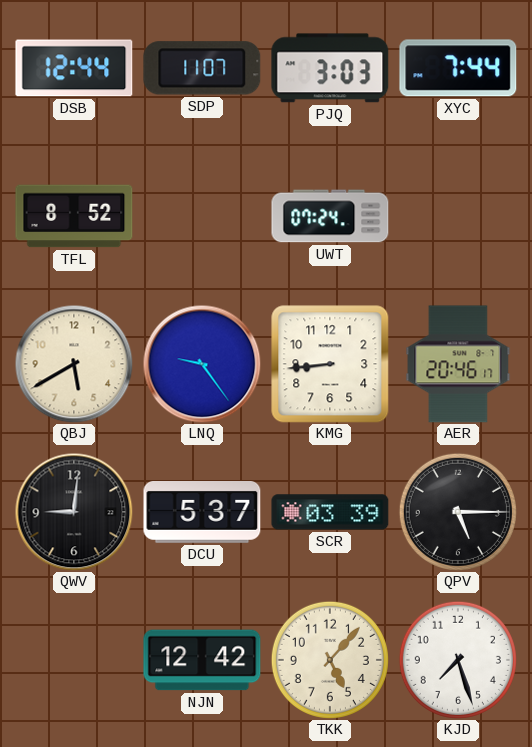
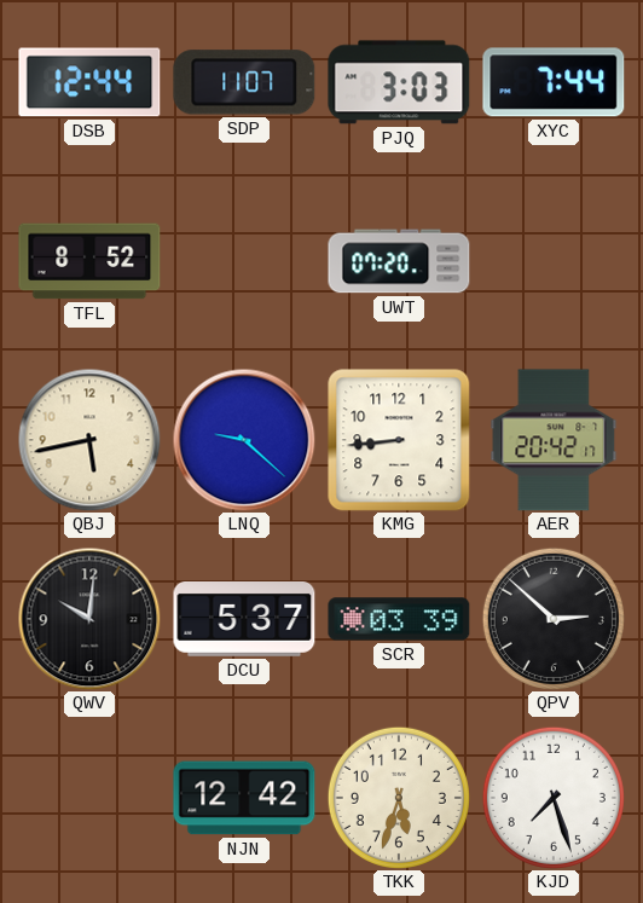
UWT: 07:24 -> 07:20 (399, 261)
QBJ: 5:40 -> 5:43 (89, 440)
LNQ: 9:24 -> 9:22 (244, 440)
AER: 20:46 -> 20:42 (554, 440)
QWV: 9:01 -> 10:01 (89, 619)
QPV: 5:15 -> 2:52 (554, 619)
TKK: 5:07 -> 5:33 (399, 798)
